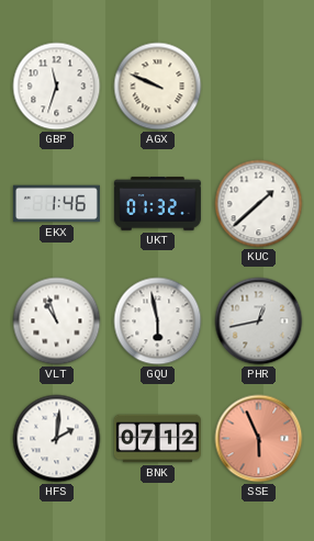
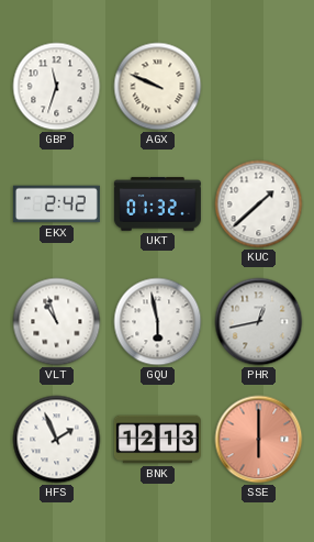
EKX: 1:46 -> 2:42 (56, 204)
HFS: 2:01 -> 1:56 (57, 440)
BNK: 07:12 -> 12:13 (157, 440)
SSE: 5:56 -> 6:00 (259, 440)
